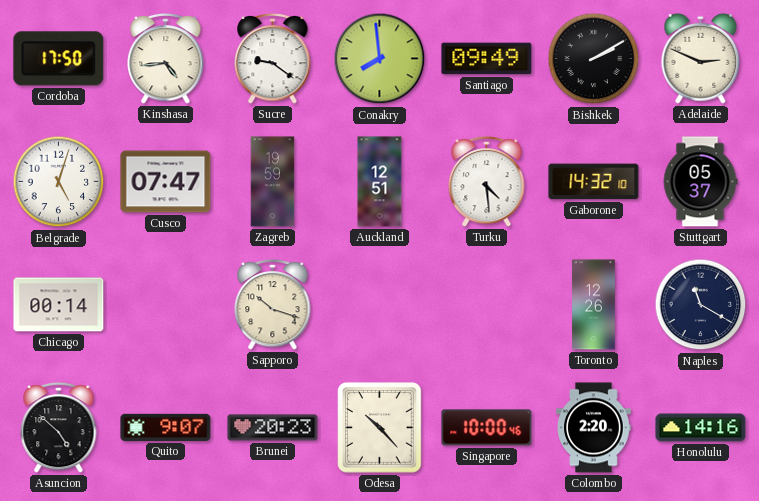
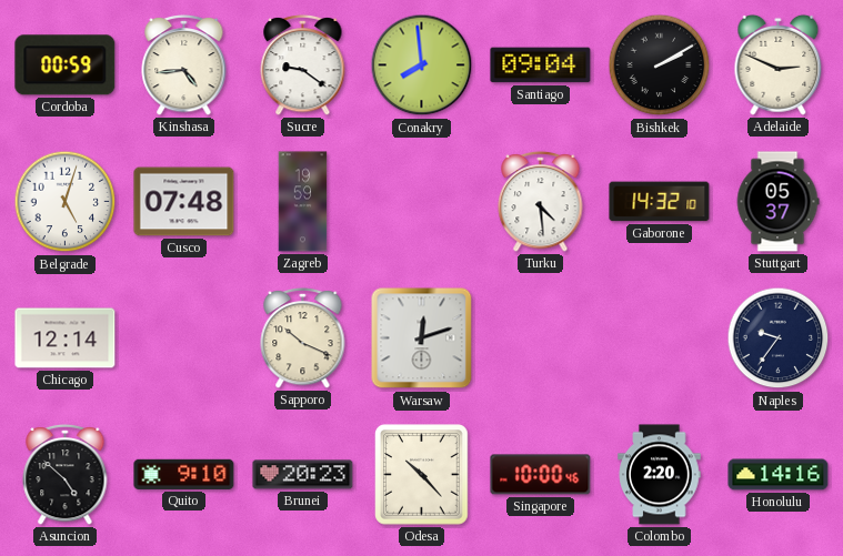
Cordoba: 17:50 -> 00:59 (66, 65)
Santiago: 09:49 -> 09:04 (541, 65)
Cusco: 07:47 -> 07:48 (184, 202)
Auckland: 12:51 -> none (380, 182)
Chicago: 00:14 -> 12:14 (66, 338)
Sapporo: 10:18 -> 10:19 (303, 337)
Warsaw: none -> 12:12 (422, 338)
Toronto: 12:26 -> none (594, 305)
Naples: 11:20 -> 9:36 (779, 338)
Quito: 9:07 -> 9:10 (184, 474)
